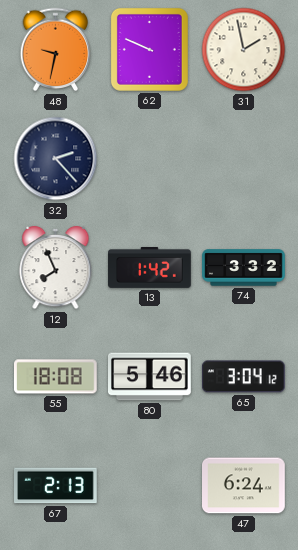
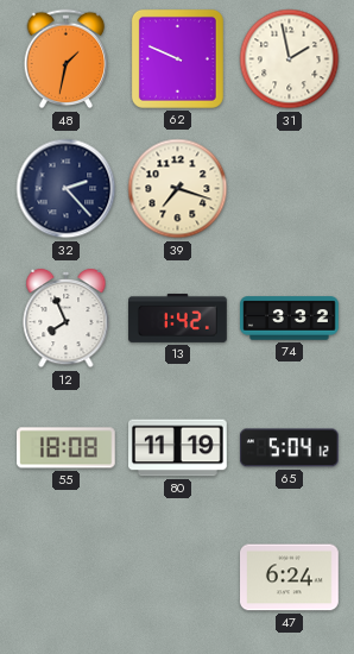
48: 9:32 -> 1:32 (67, 59)
39: none -> 7:18 (178, 189)
80: 5:46 -> 11:19 (178, 448)
65: 3:04 -> 5:04 (289, 448)
67: 2:13 -> none (56, 486)
